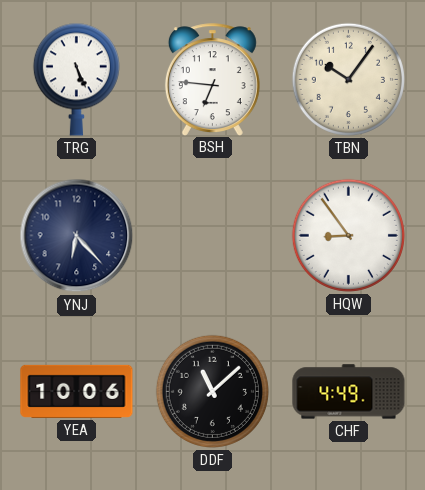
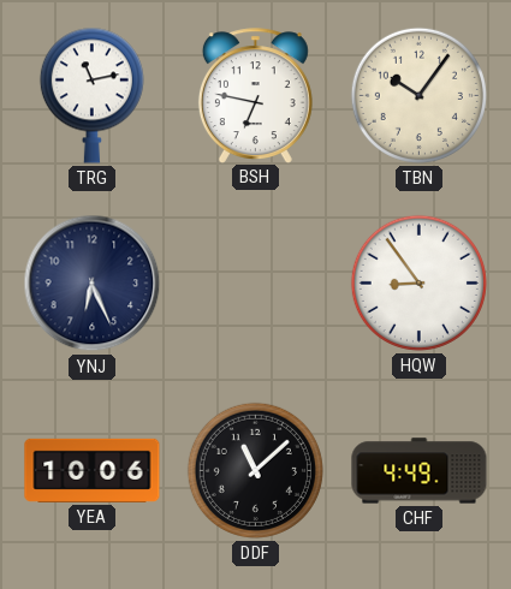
TRG: 5:26 -> 11:13 (91, 95)
BSH: 6:46 -> 6:47 (255, 95)
YNJ: 6:23 -> 6:26 (93, 284)
